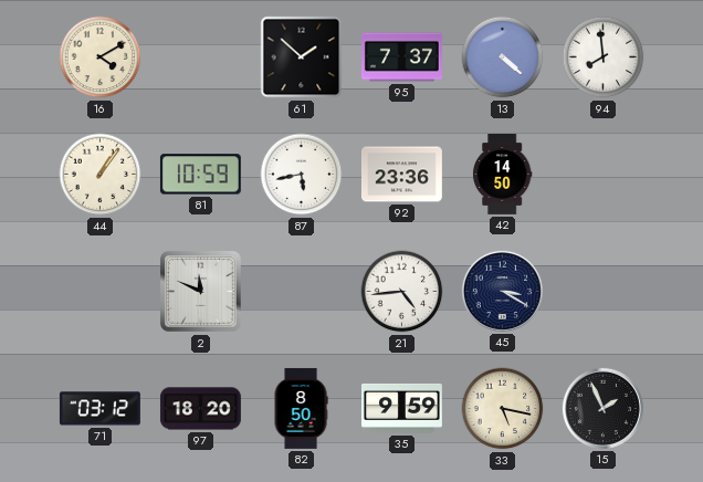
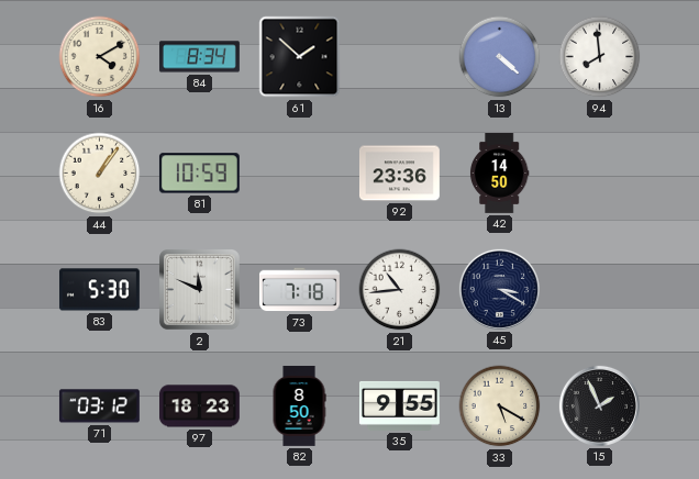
84: none -> 8:34 (199, 57)
95: 7:37 -> none (401, 57)
87: 5:43 -> none (302, 175)
83: none -> 5:30 (99, 290)
73: none -> 7:18 (299, 290)
21: 4:44 -> 10:44 (400, 290)
97: 18:20 -> 18:23 (199, 406)
35: 9:59 -> 9:55 (399, 405)
33: 5:17 -> 5:20 (500, 406)
